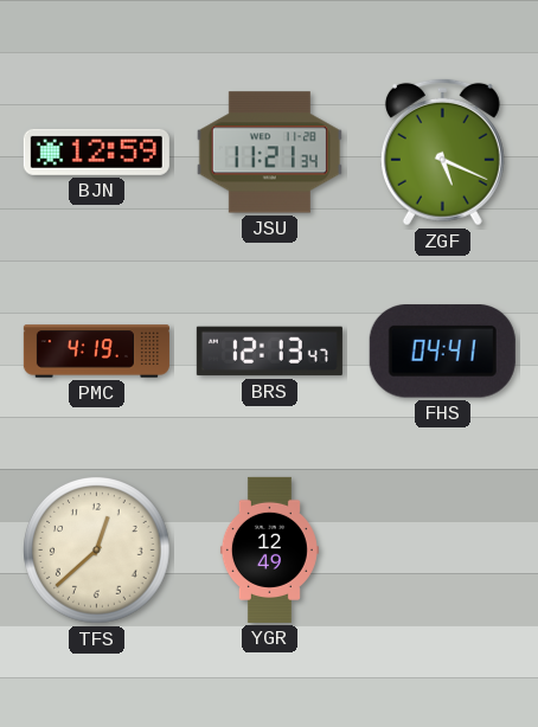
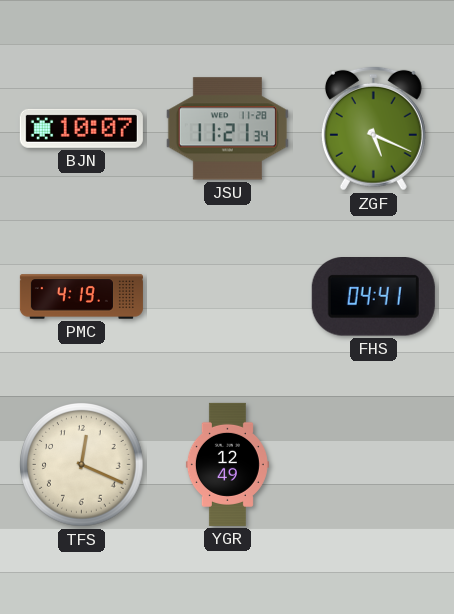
BJN: 12:59 -> 10:07 (81, 128)
BRS: 12:13 -> none (269, 352)
TFS: 12:38 -> 12:19 (82, 465)
